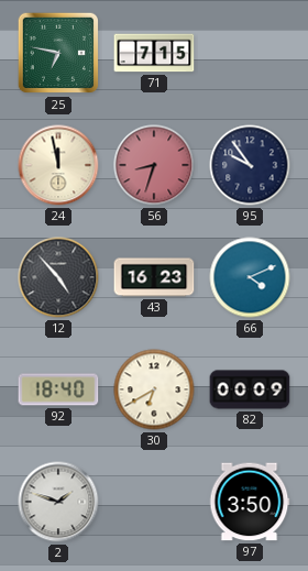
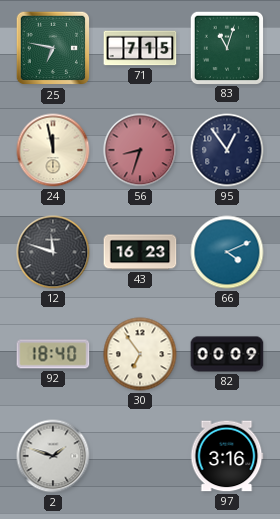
83: none -> 11:03 (226, 47)
95: 9:54 -> 12:54 (227, 150)
12: 4:53 -> 11:48 (53, 252)
30: 6:40 -> 6:54 (140, 354)
97: 3:50 -> 3:16 (227, 456)
